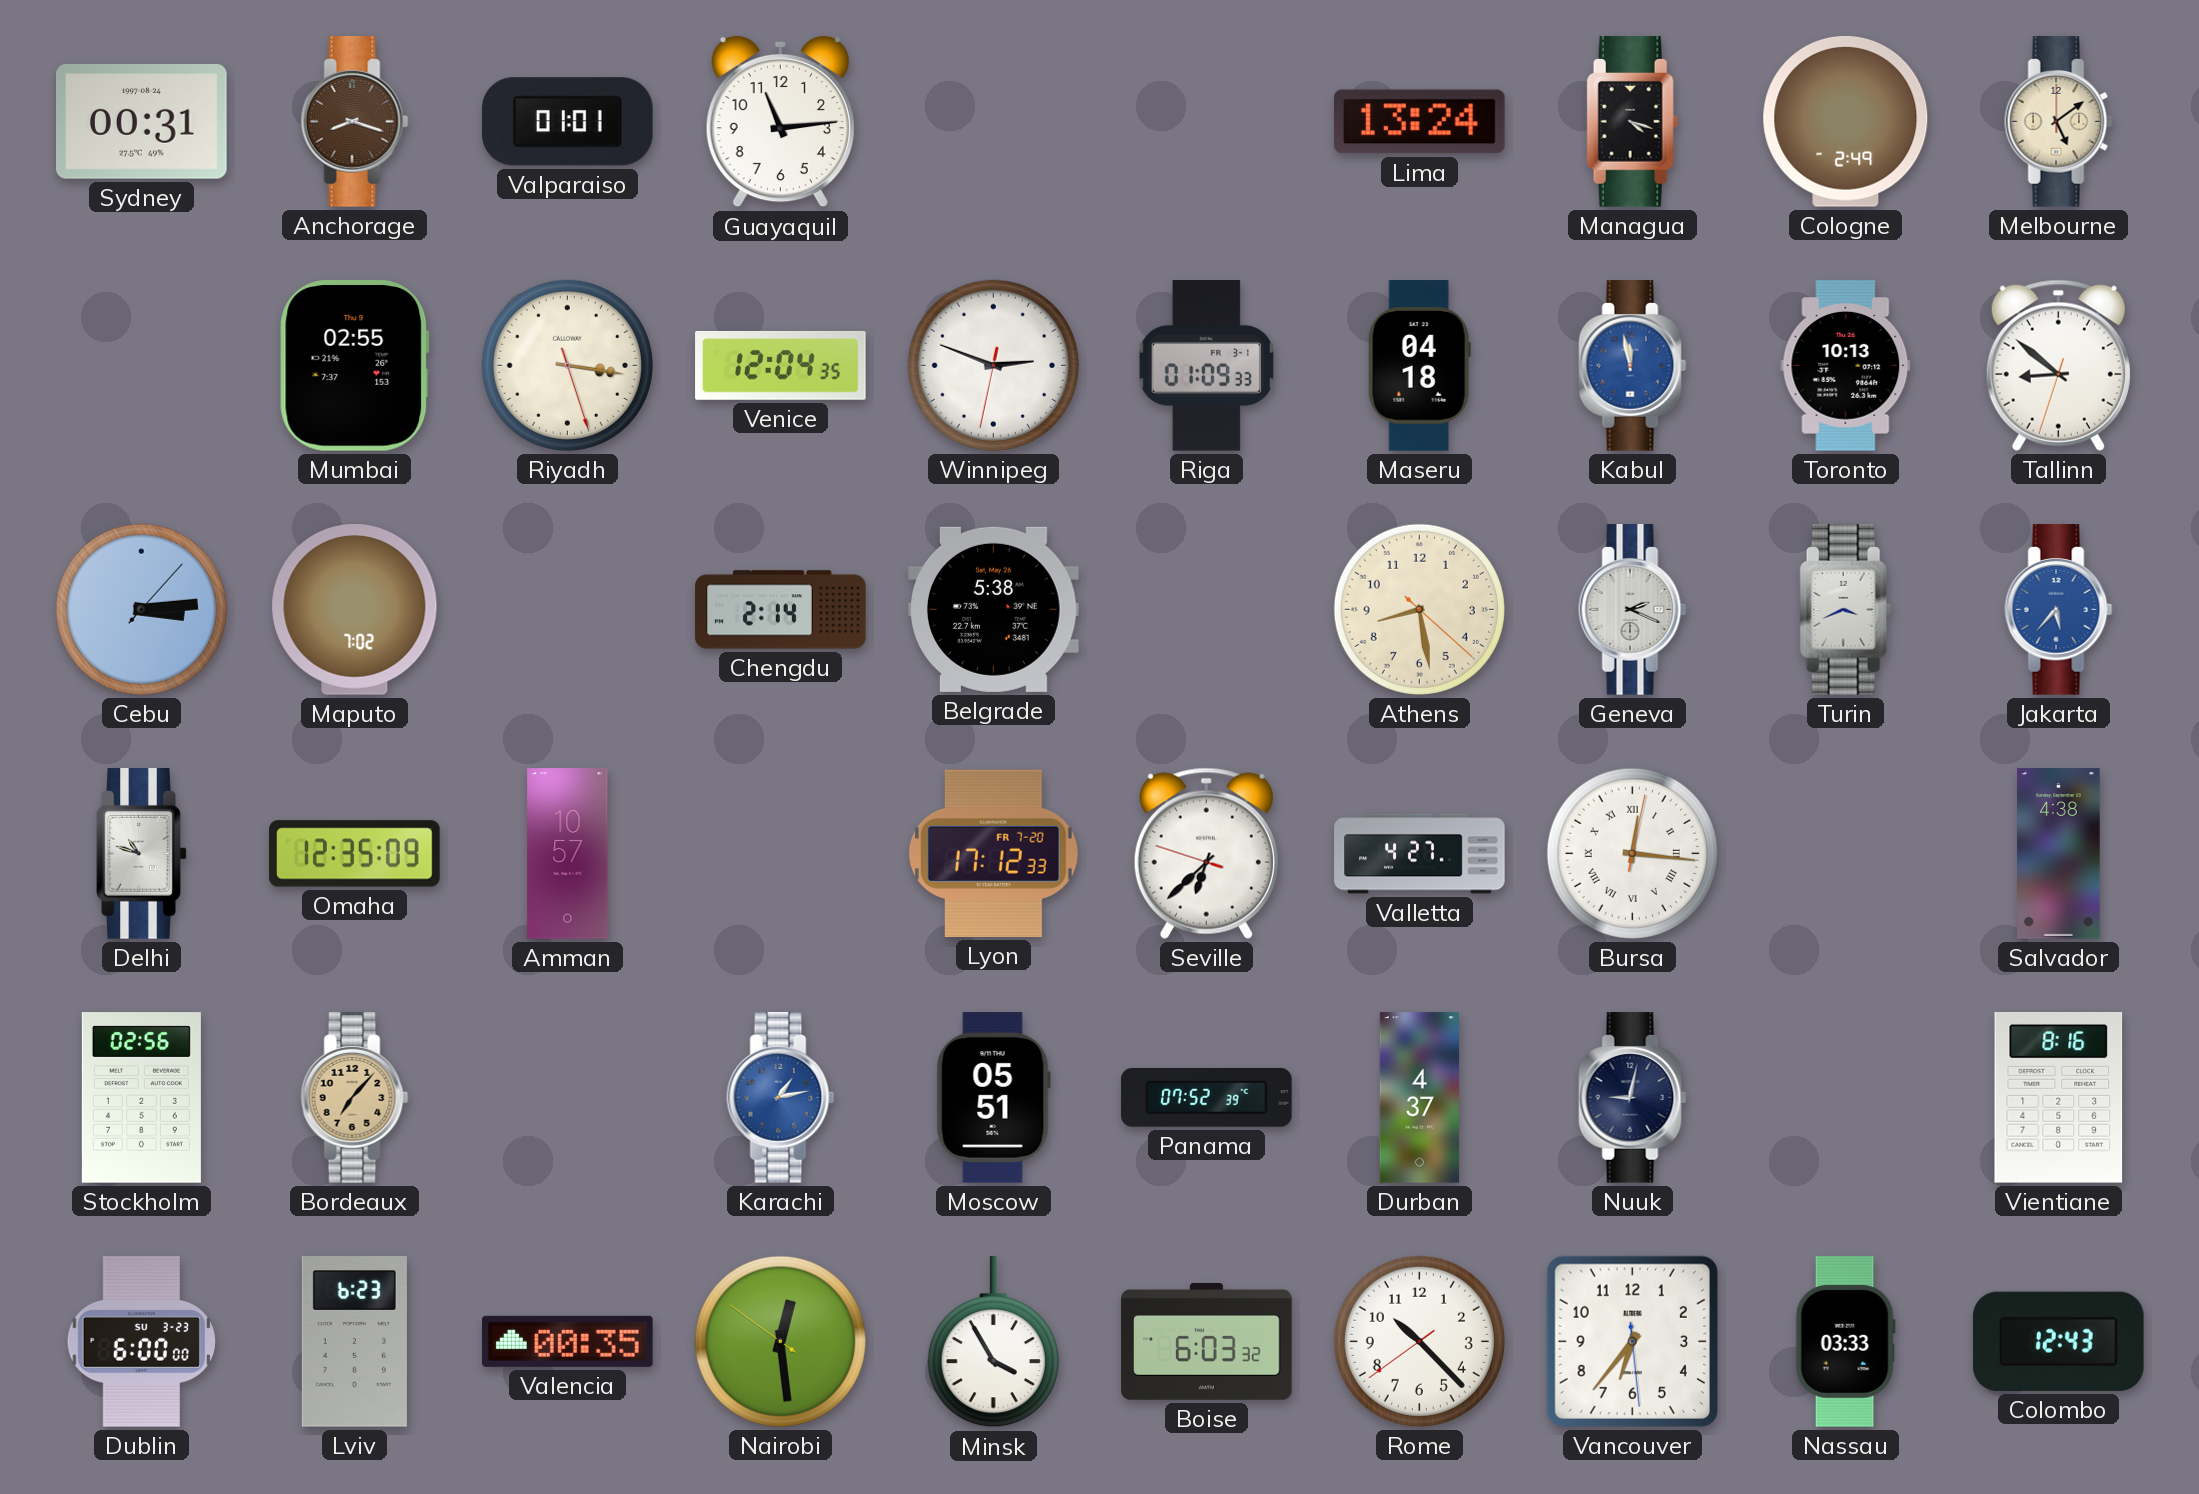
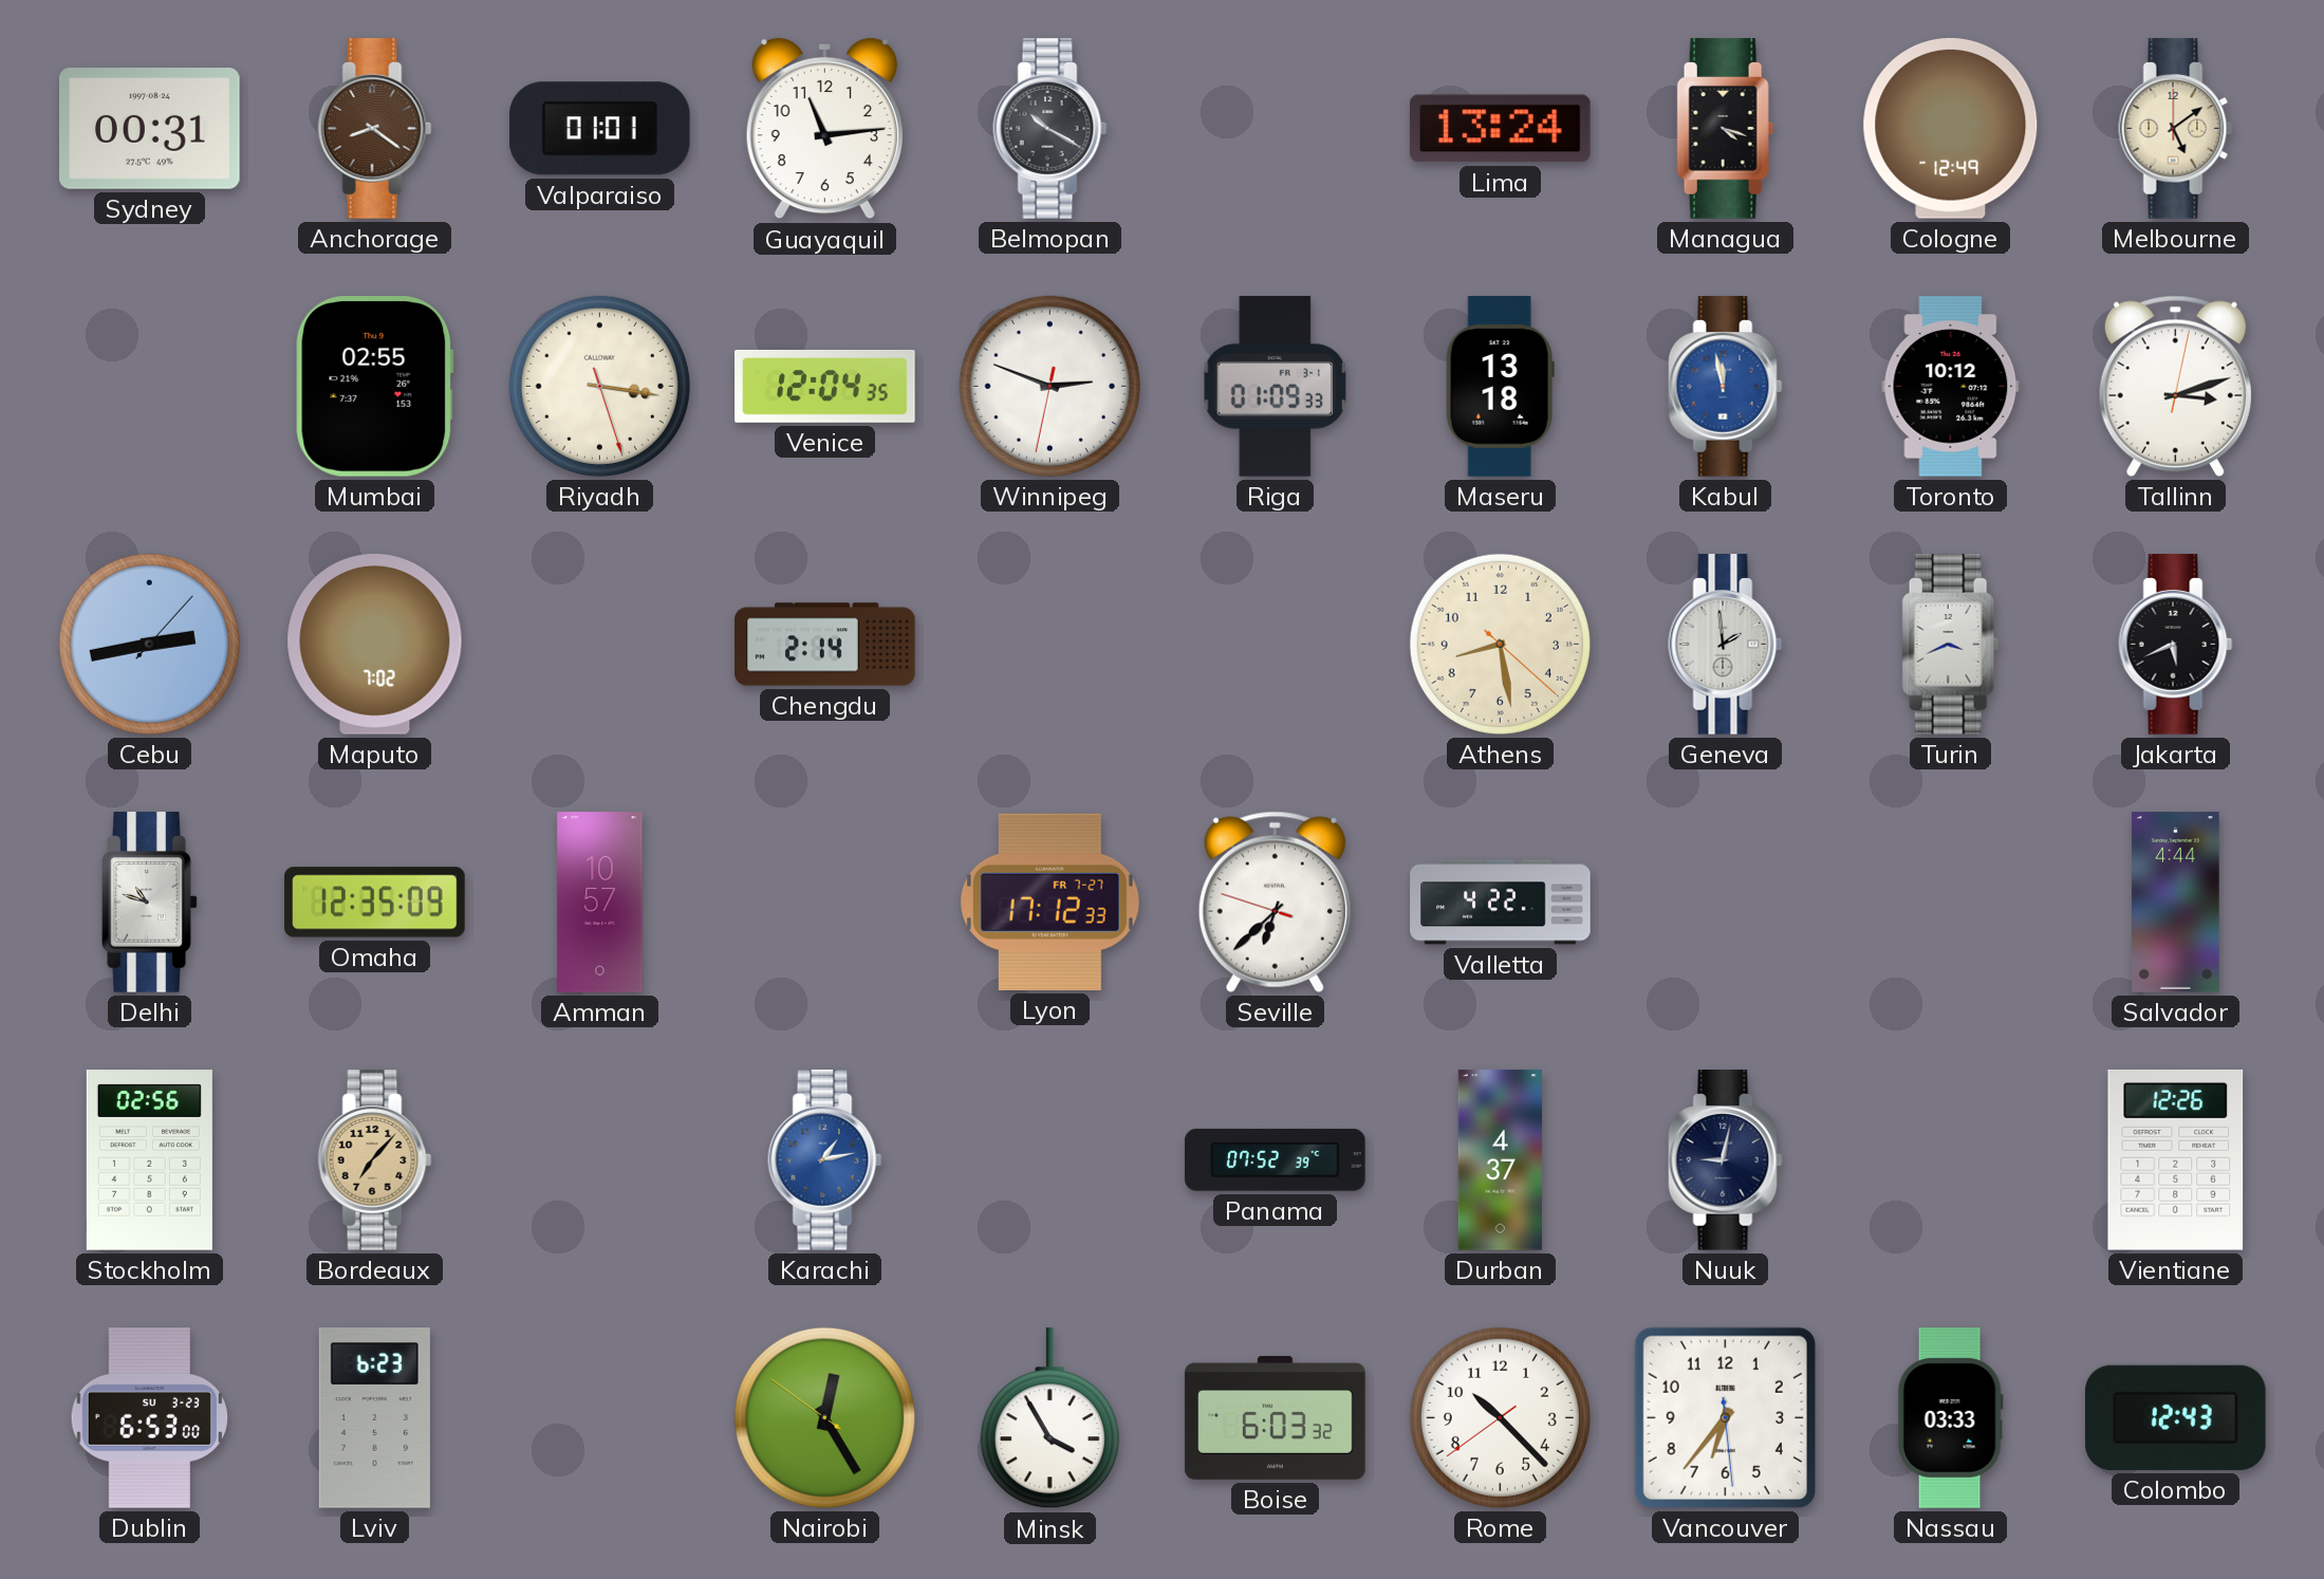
Anchorage: 8:18 -> 8:21 (375, 129)
Belmopan: none -> 10:20 (1051, 129)
Cologne: 2:49 -> 12:49 (1951, 128)
Maseru: 04:18 -> 13:18 (1500, 387)
Toronto: 10:13 -> 10:12 (1951, 387)
Tallinn: 8:51 -> 3:12 (2175, 386)
Cebu: 3:14 -> 2:43 (149, 644)
Belgrade: 5:38 -> none (994, 609)
Geneva: 2:19 -> 1:59 (1726, 645)
Jakarta: 5:37 -> 5:41 (2176, 645)
Jakarta dial: blue -> black (2176, 645)
Lyon date: FR 7-20 -> FR 7-27 (1049, 902)
Valletta: 4:27 -> 4:22 (1501, 903)
Bursa: 12:16 -> none (1632, 853)
Salvador: 4:38 -> 4:44 (2176, 903)
Moscow: 05:51 -> none (993, 1098)
Vientiane: 8:16 -> 12:26 (2176, 1159)
Dublin: 6:00 -> 6:53 (149, 1418)
Valencia: 00:35 -> none (568, 1341)
Nairobi: 12:28 -> 12:24 (824, 1417)
